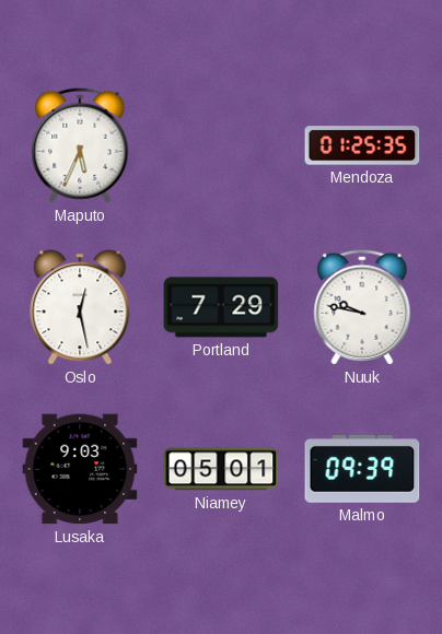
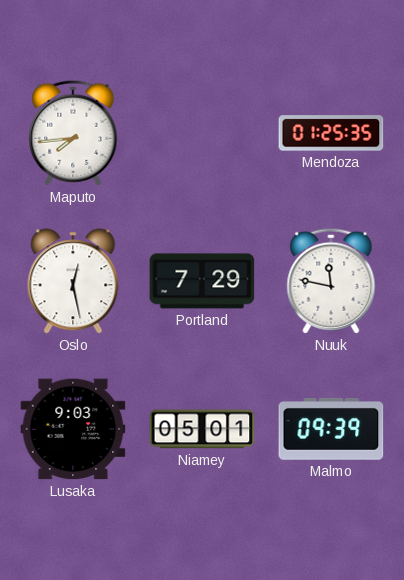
Maputo: 5:34 -> 7:44 (73, 133)
Nuuk: 9:47 -> 11:47 (331, 281)
